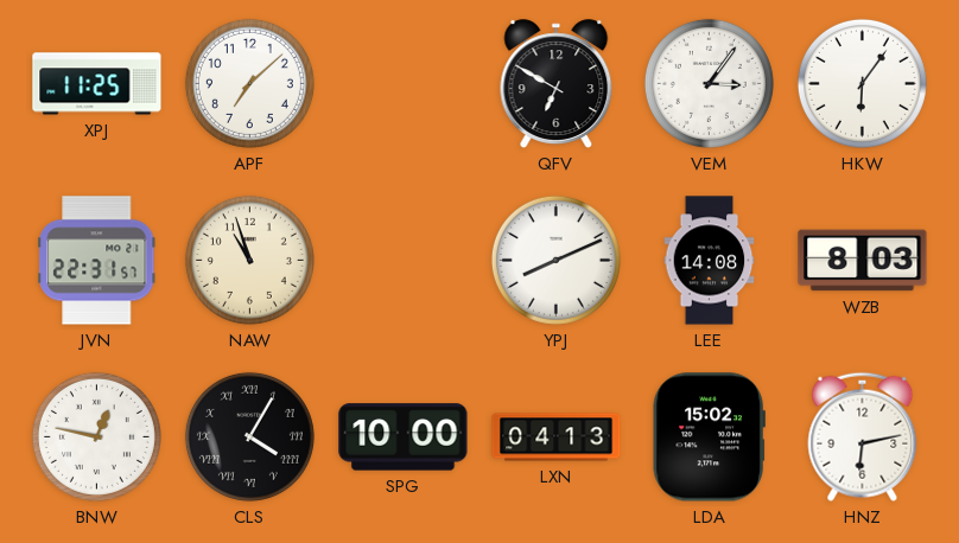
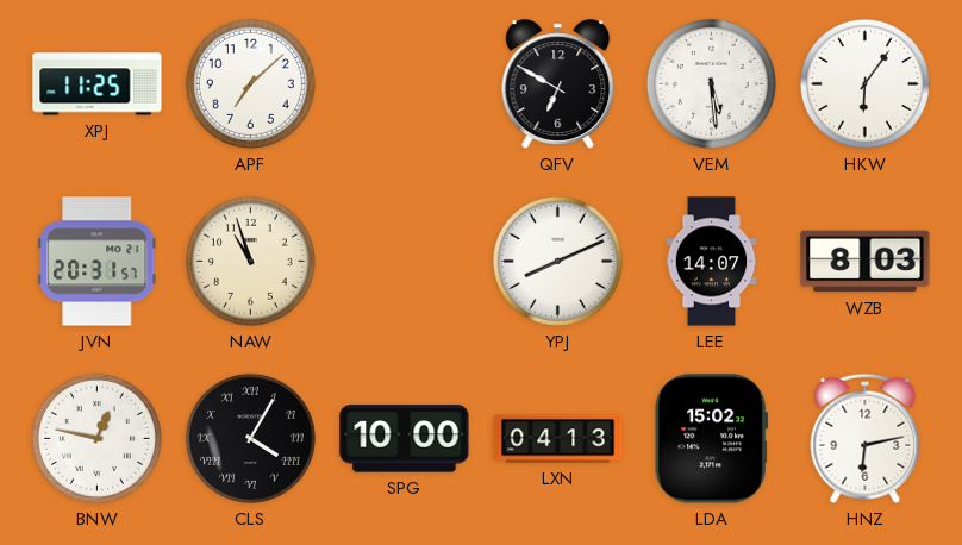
VEM: 3:06 -> 5:29 (711, 83)
JVN: 22:31 -> 20:31 (98, 262)
LEE: 14:08 -> 14:07 (712, 262)
